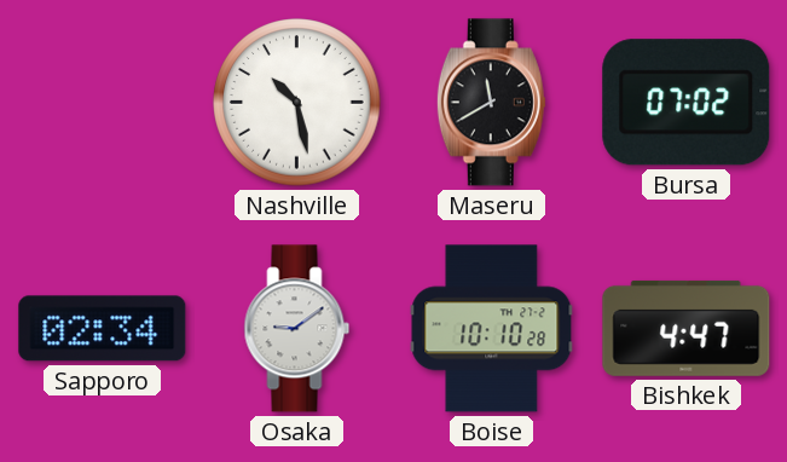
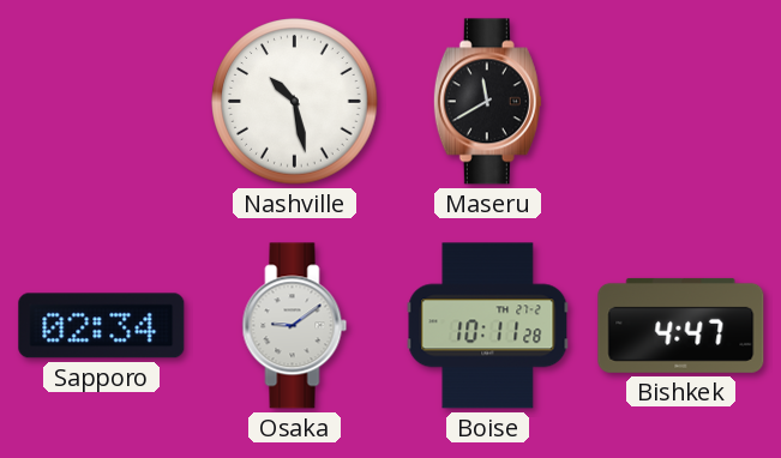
Bursa: 07:02 -> none (687, 103)
Boise: 10:10 -> 10:11 (488, 326)
